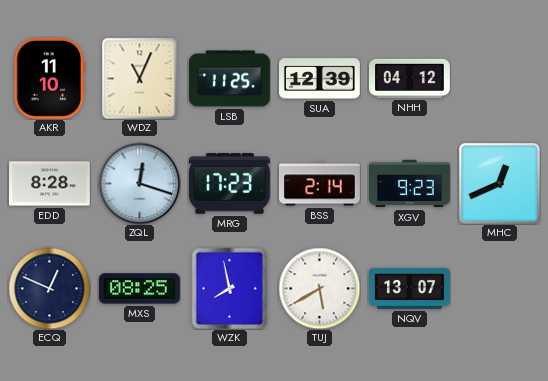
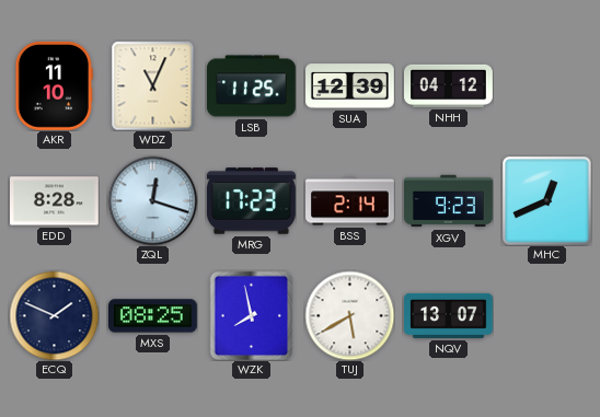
ECQ: 12:49 -> 1:49 (54, 315)
